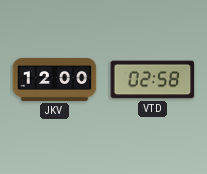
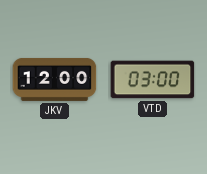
VTD: 02:58 -> 03:00 (153, 80)
